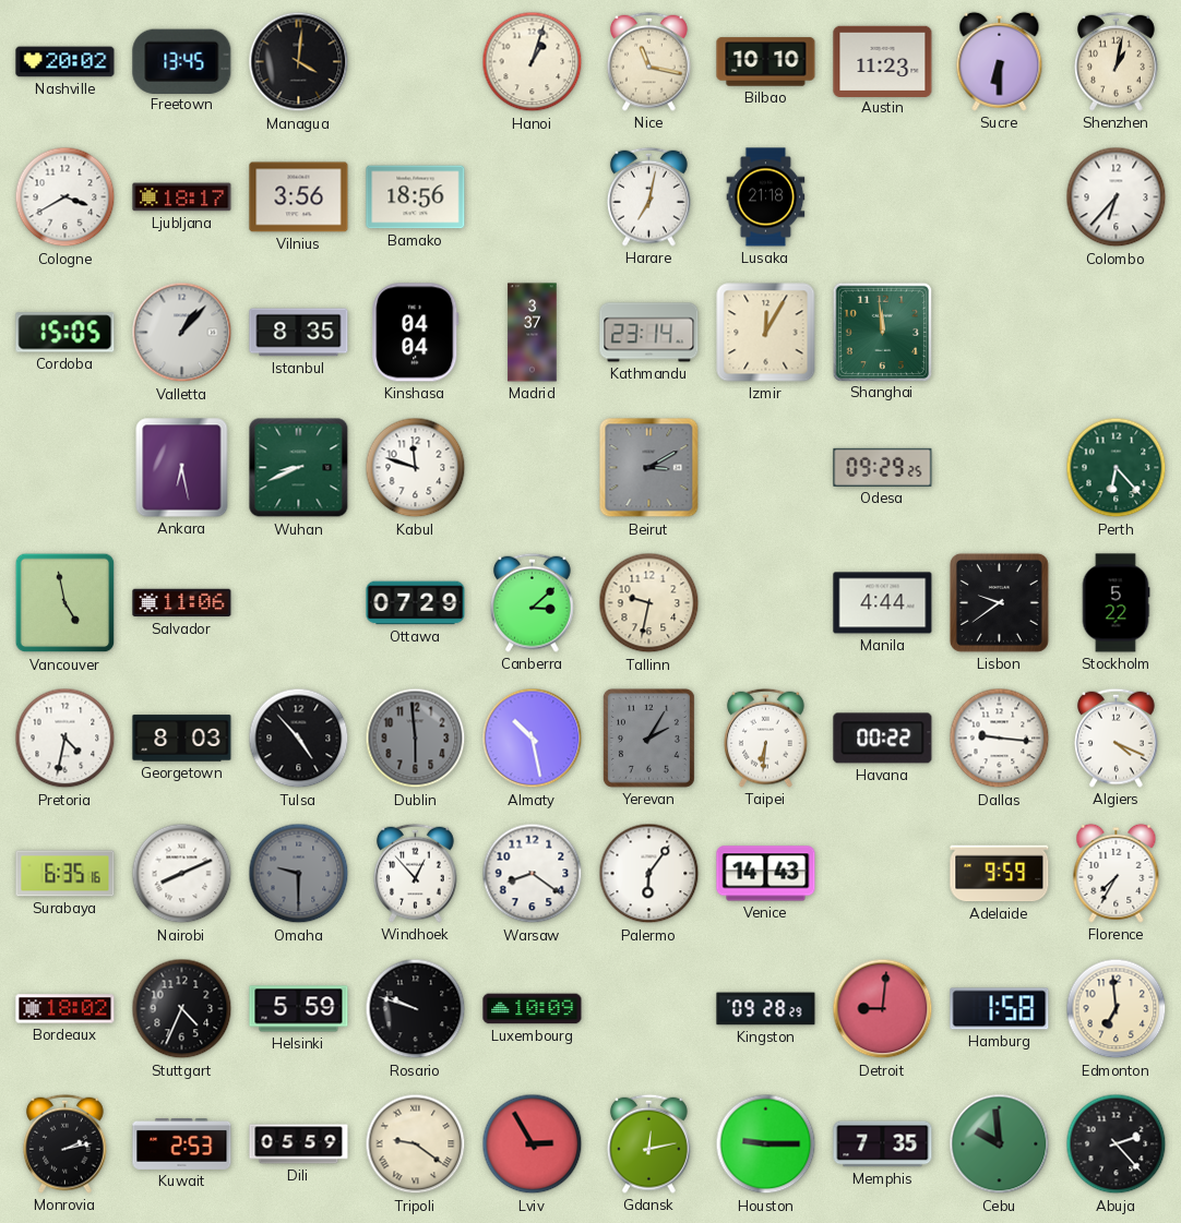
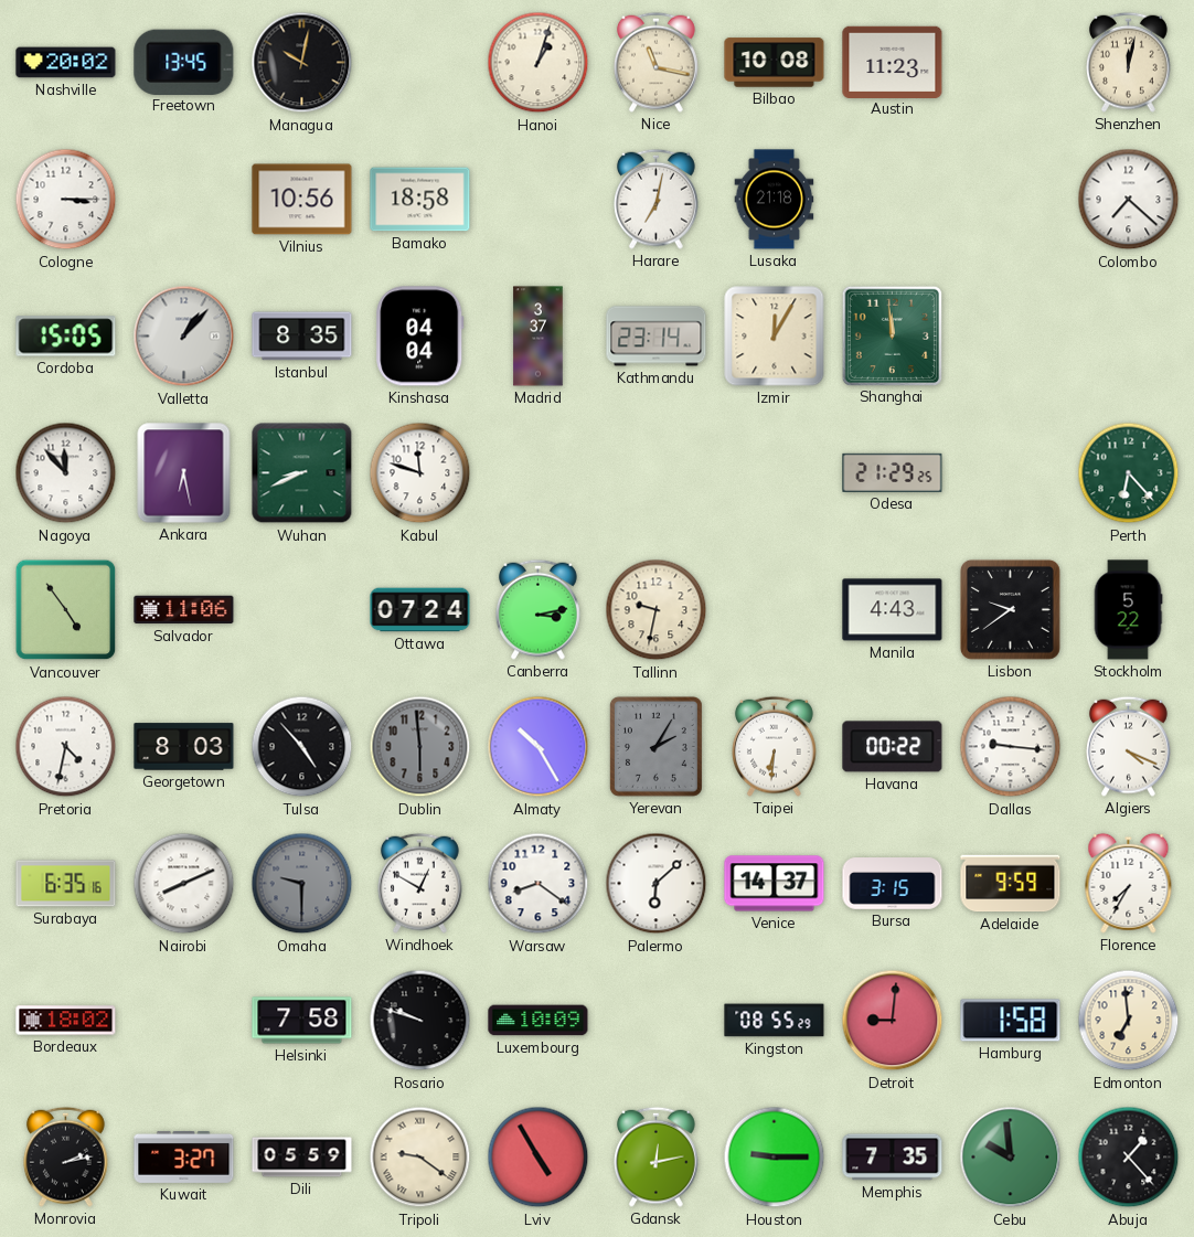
Managua: 4:01 -> 10:02 (302, 63)
Bilbao: 10:10 -> 10:08 (775, 63)
Sucre: 6:30 -> none (1000, 61)
Shenzhen: 1:02 -> 12:02 (1129, 62)
Cologne: 3:40 -> 3:15 (66, 200)
Ljubljana: 18:17 -> none (182, 197)
Vilnius: 3:56 -> 10:56 (302, 200)
Bamako: 18:56 -> 18:58 (420, 200)
Colombo: 6:37 -> 7:22 (1129, 200)
Nagoya: none -> 11:53 (66, 473)
Beirut: 3:10 -> none (649, 468)
Odesa: 09:29 -> 21:29 (893, 472)
Vancouver: 4:58 -> 4:54 (66, 610)
Ottawa: 07:29 -> 07:24 (420, 610)
Canberra: 3:08 -> 3:13 (539, 609)
Manila: 4:44 -> 4:43 (893, 610)
Almaty: 10:28 -> 10:25 (539, 747)
Windhoek: 12:53 -> 12:50 (420, 883)
Palermo: 6:06 -> 6:08 (657, 884)
Venice: 14:43 -> 14:37 (775, 884)
Bursa: none -> 3:15 (893, 884)
Stuttgart: 4:34 -> none (182, 1009)
Helsinki: 5:59 -> 7:58 (302, 1021)
Kingston: 09:28 -> 08:55 (775, 1021)
Kuwait: 2:53 -> 3:27 (184, 1156)
Lviv: 2:55 -> 4:55 (539, 1158)
Abuja: 2:23 -> 1:23 (1129, 1158)
